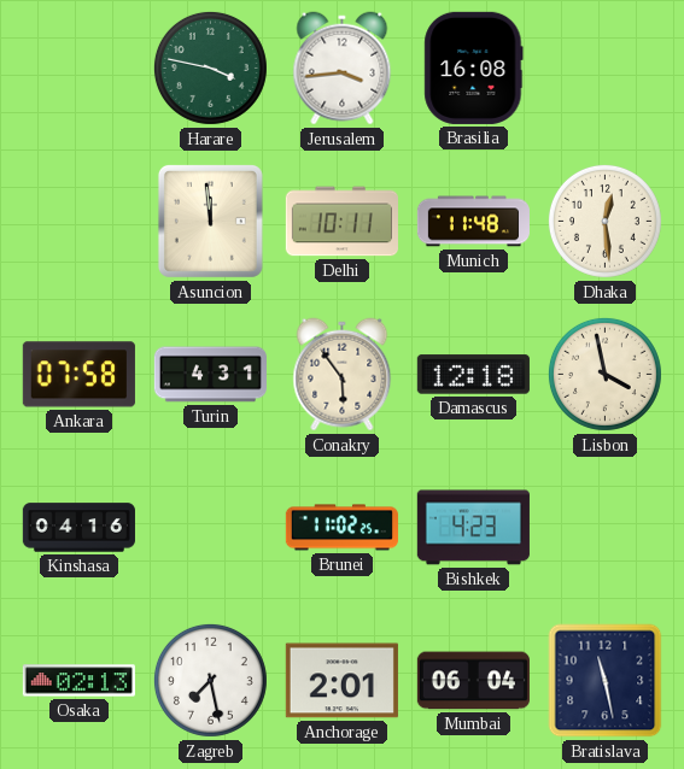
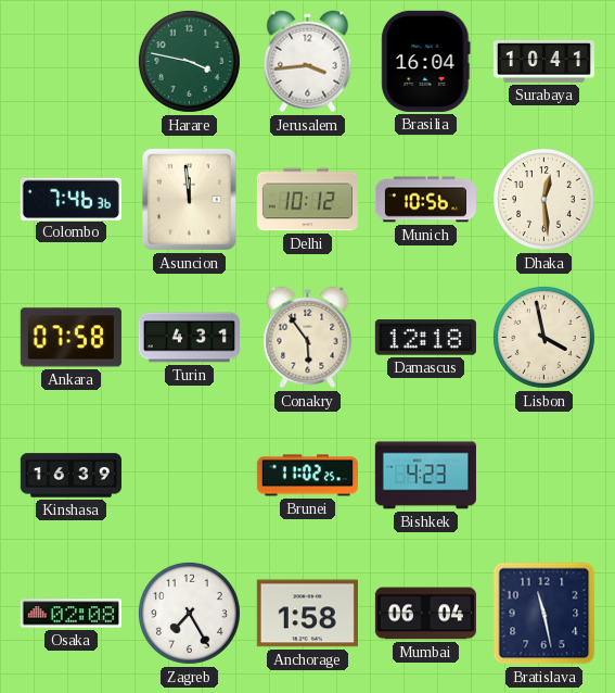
Brasilia: 16:08 -> 16:04 (426, 61)
Surabaya: none -> 10:41 (543, 62)
Colombo: none -> 7:46 (71, 199)
Delhi: 10:11 -> 10:12 (307, 200)
Munich: 11:48 -> 10:56 (425, 200)
Kinshasa: 04:16 -> 16:39 (71, 476)
Osaka: 02:13 -> 02:08 (71, 614)
Zagreb: 7:28 -> 7:25 (189, 613)
Anchorage: 2:01 -> 1:58 (307, 614)
